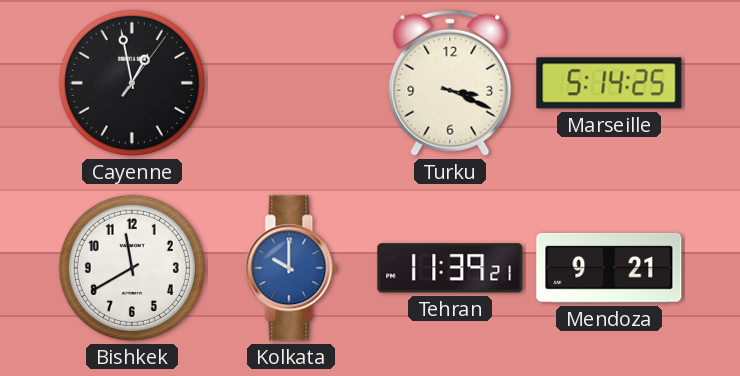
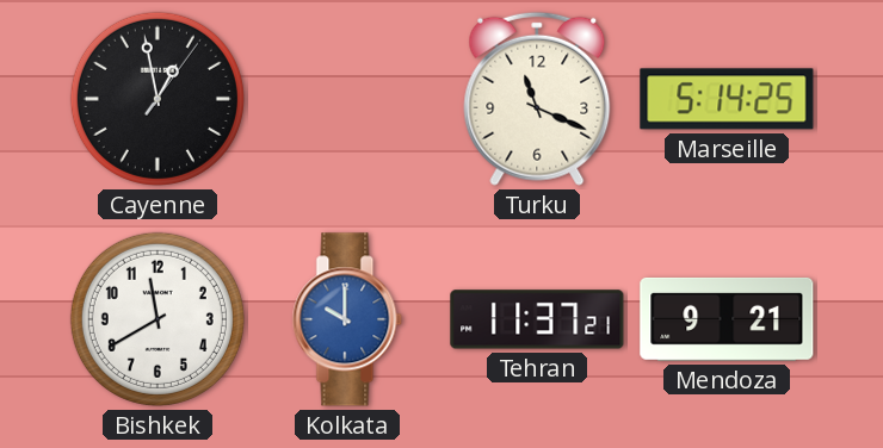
Turku: 3:19 -> 11:19 (537, 99)
Tehran: 11:39 -> 11:37 (537, 319)
